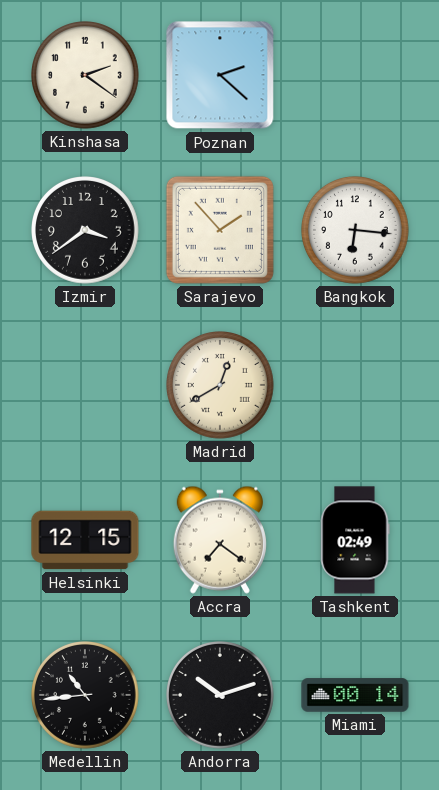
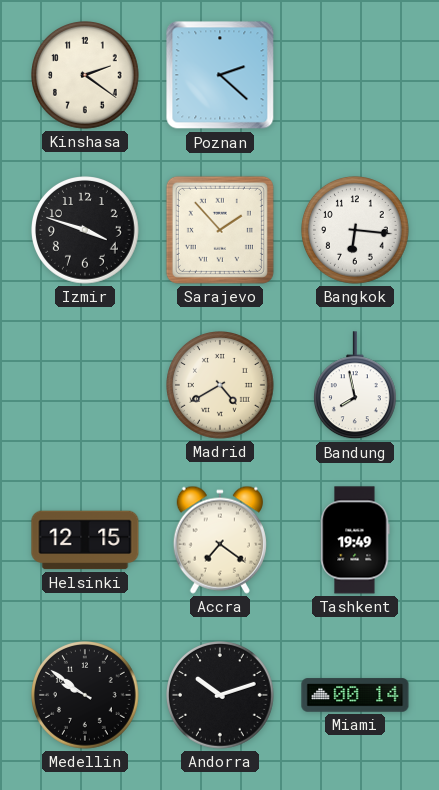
Izmir: 3:39 -> 3:48 (86, 231)
Madrid: 12:40 -> 4:40 (221, 386)
Bandung: none -> 7:58 (355, 386)
Tashkent: 02:49 -> 19:49 (355, 540)
Medellin: 10:44 -> 9:51 (86, 696)
